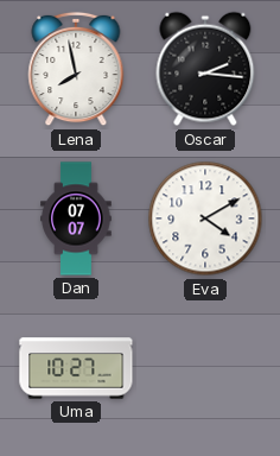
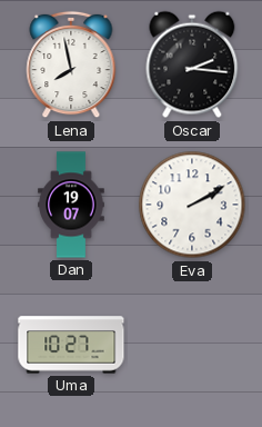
Dan: 07:07 -> 19:07 (71, 205)
Eva: 4:10 -> 2:10 (192, 205)
